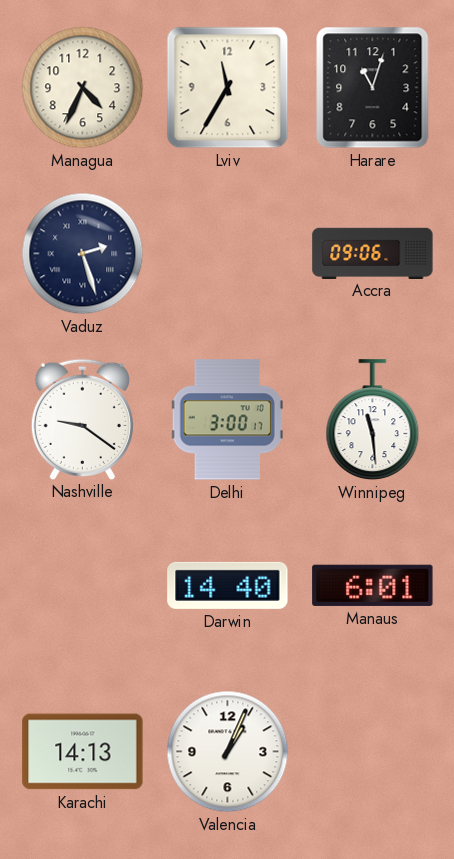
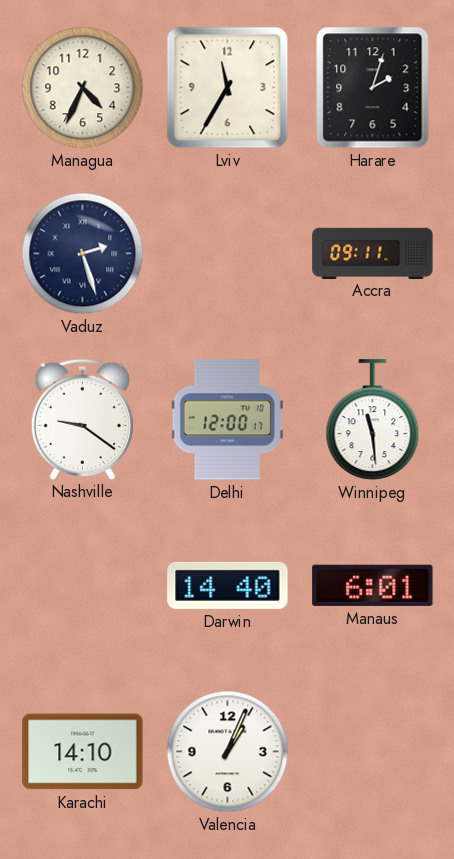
Harare: 11:03 -> 2:03 (373, 88)
Accra: 09:06 -> 09:11 (373, 253)
Delhi: 3:00 -> 12:00 (227, 420)
Karachi: 14:13 -> 14:10 (83, 752)
